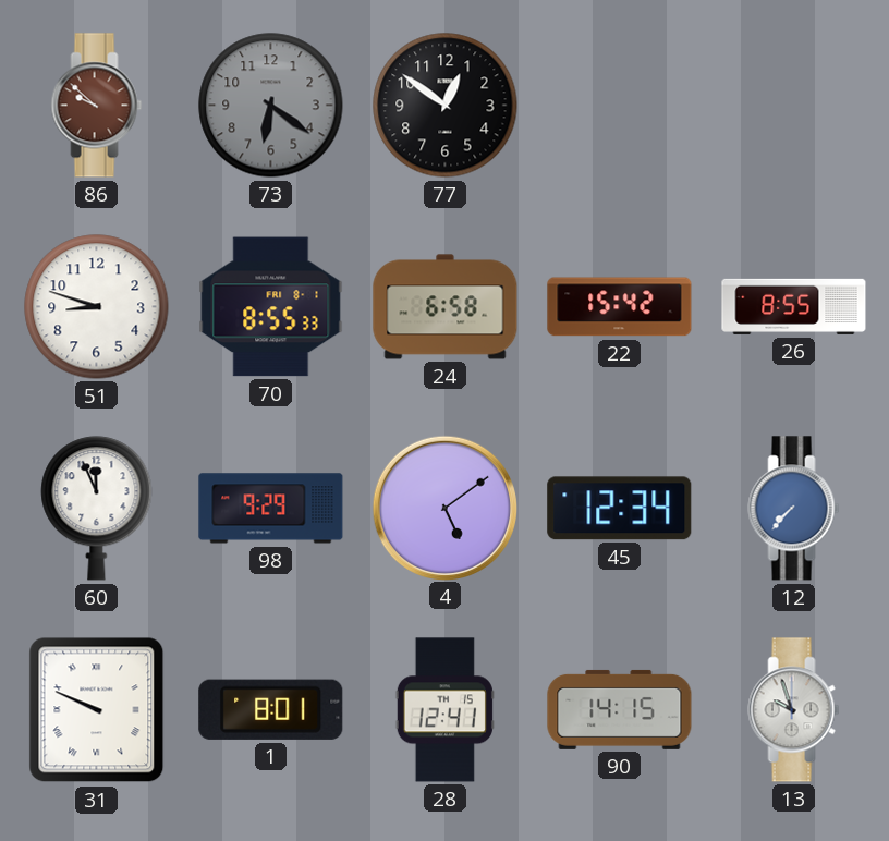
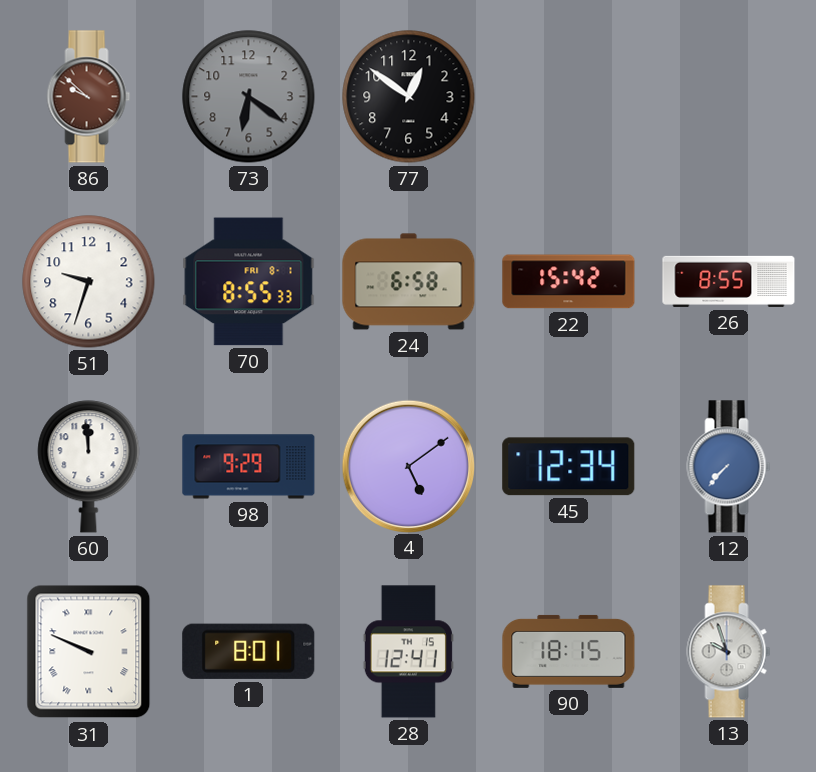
51: 8:48 -> 9:33 (89, 282)
60: 11:56 -> 11:59 (89, 467)
90: 14:15 -> 18:15 (569, 651)
